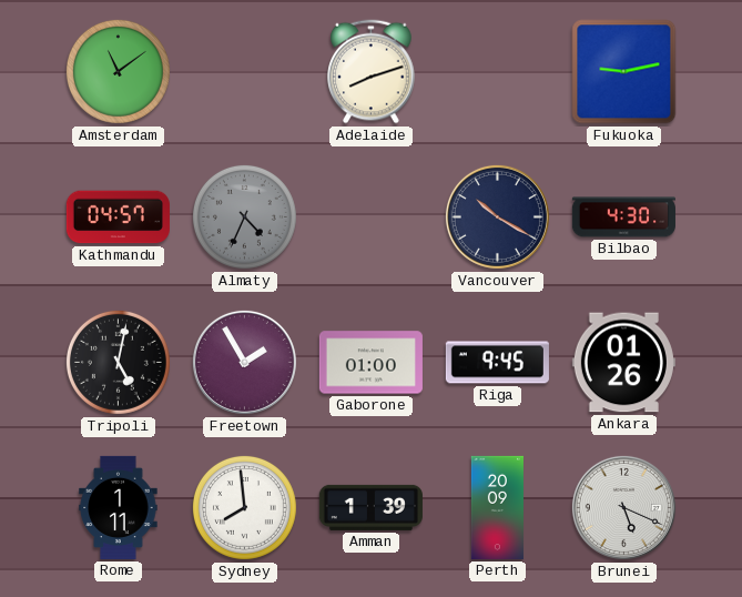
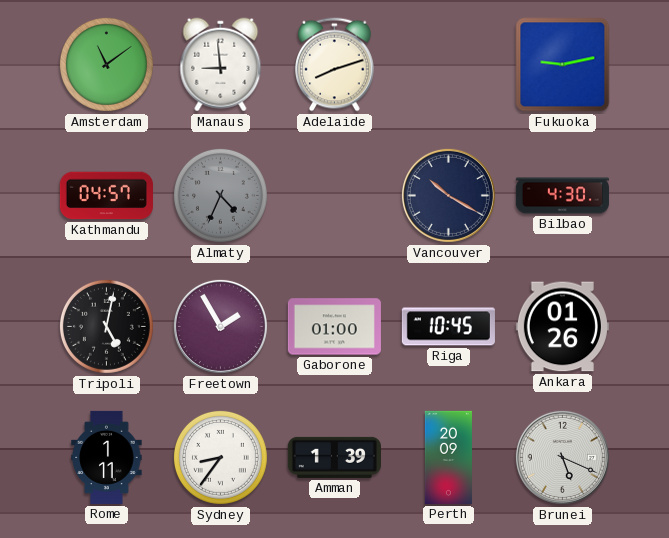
Manaus: none -> 8:59 (221, 65)
Riga: 9:45 -> 10:45 (448, 327)
Sydney: 7:59 -> 8:36 (220, 457)
